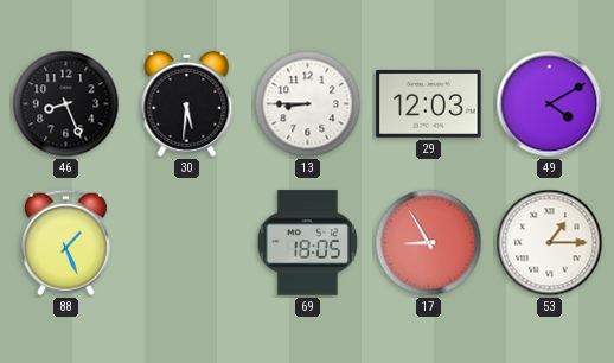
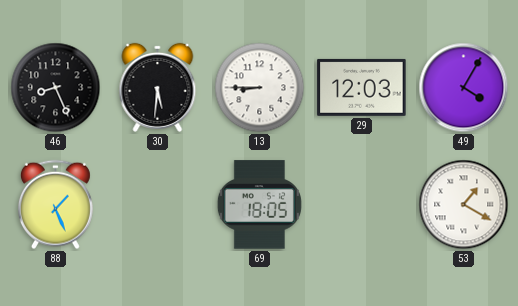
49: 4:10 -> 4:05 (464, 88)
17: 8:55 -> none (429, 243)
53: 1:15 -> 1:20 (464, 205)
